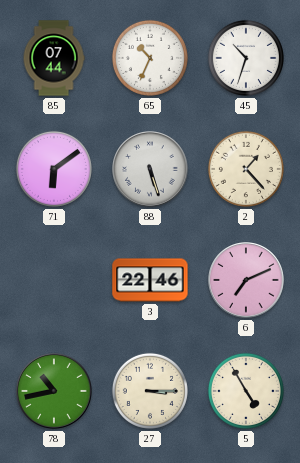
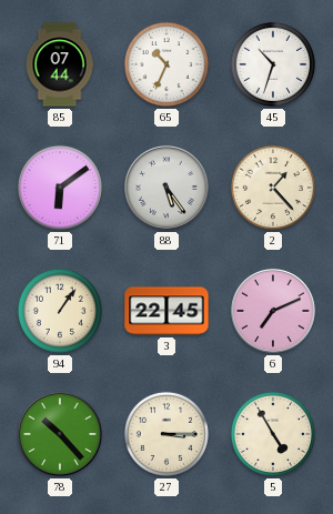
88: 5:27 -> 5:24 (167, 188)
94: none -> 1:06 (60, 311)
3: 22:46 -> 22:45 (167, 311)
78: 10:43 -> 10:23 (60, 434)
